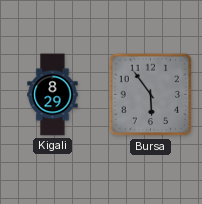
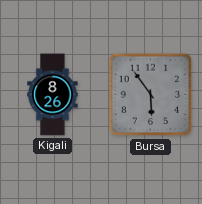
Kigali: 8:29 -> 8:26 (53, 95)
